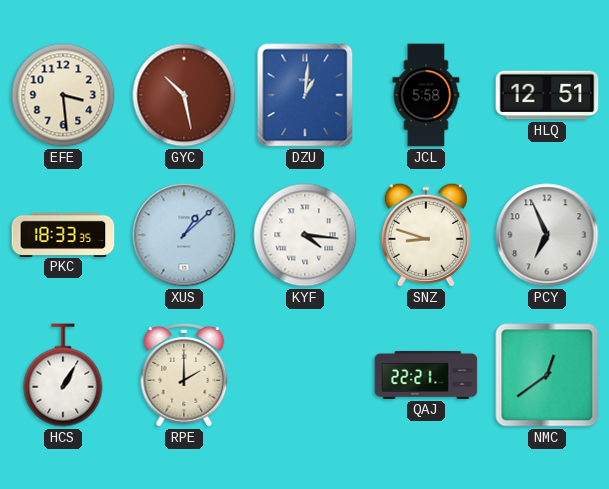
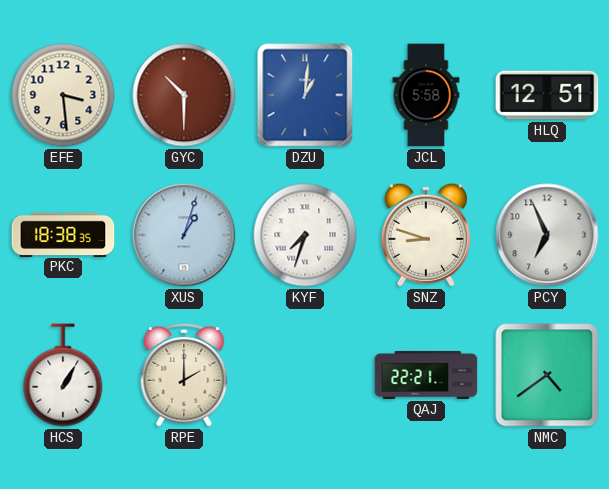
GYC: 10:28 -> 10:30 (184, 95)
PKC: 18:33 -> 18:38 (63, 234)
XUS: 1:08 -> 1:03 (184, 235)
KYF: 4:16 -> 7:33 (305, 235)
NMC: 12:39 -> 4:39 (547, 375)
